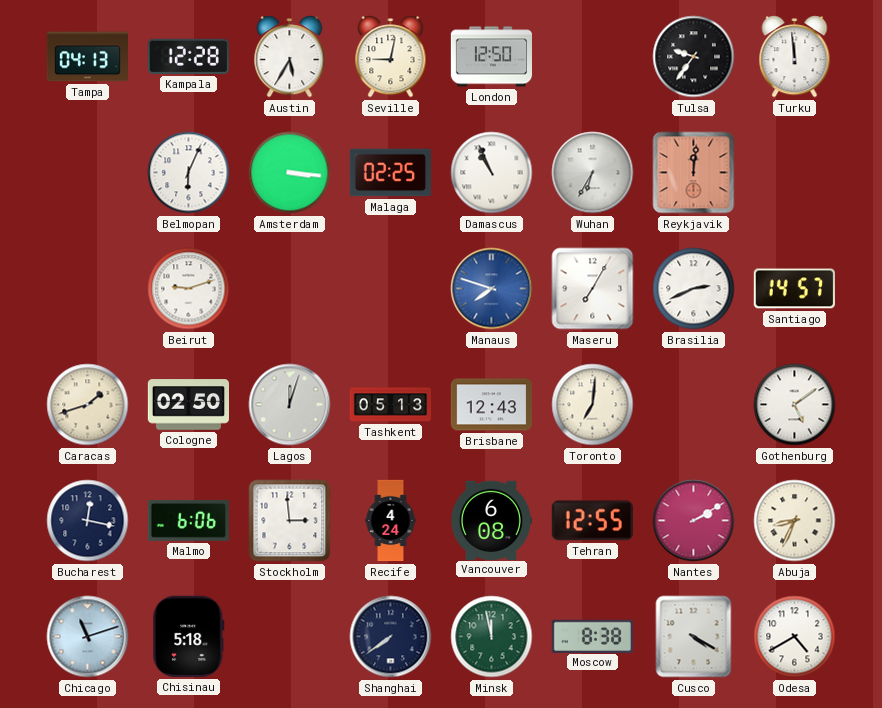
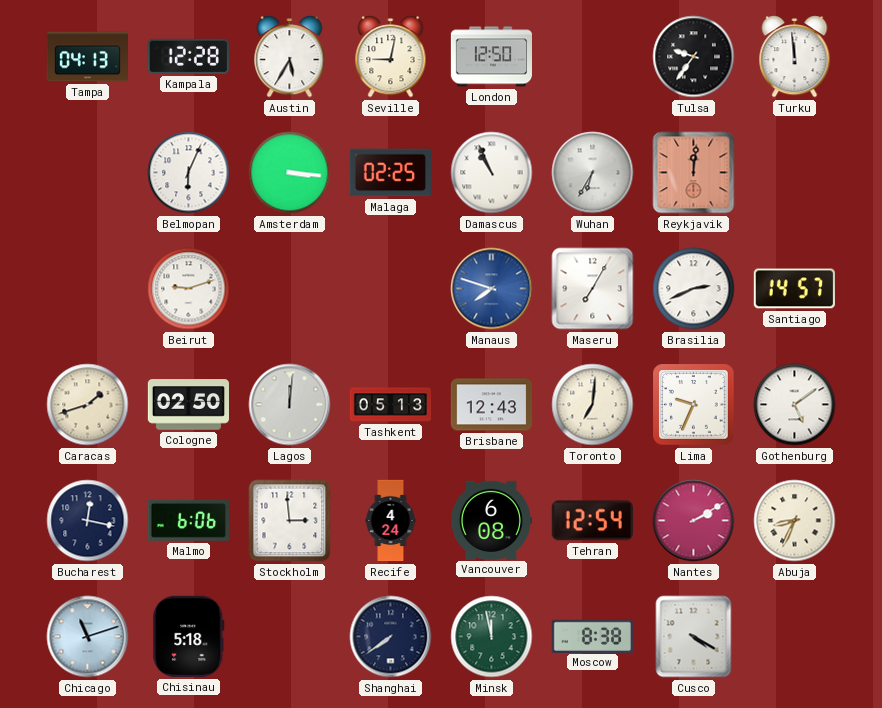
Lagos: 12:03 -> 12:01 (290, 405)
Lima: none -> 9:34 (694, 405)
Tehran: 12:55 -> 12:54 (592, 521)
Odesa: 4:40 -> none (795, 637)
